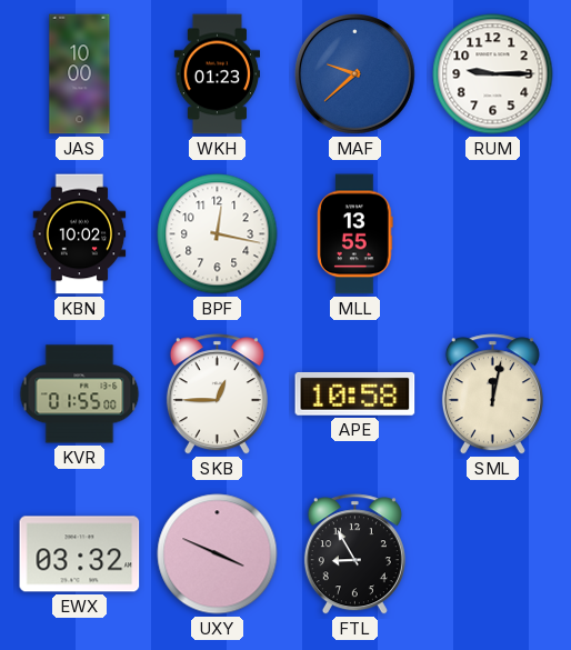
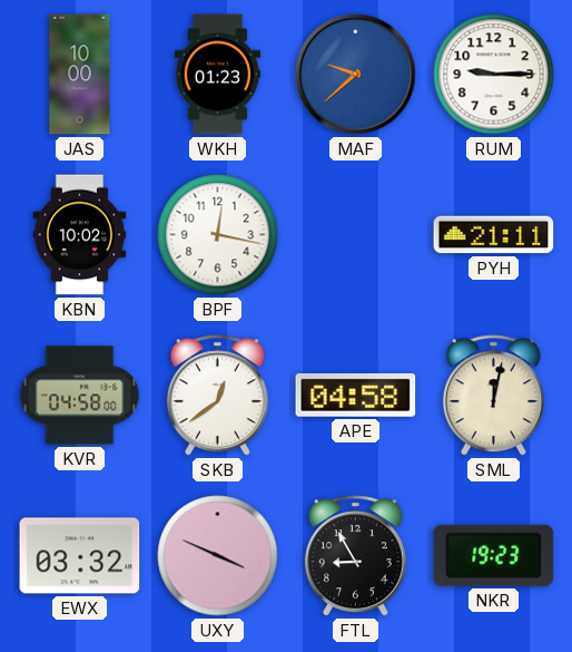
MLL: 13:55 -> none (355, 234)
PYH: none -> 21:11 (494, 235)
KVR: 01:55 -> 04:58 (80, 396)
SKB: 12:45 -> 12:39 (217, 396)
APE: 10:58 -> 04:58 (356, 396)
NKR: none -> 19:23 (494, 555)
